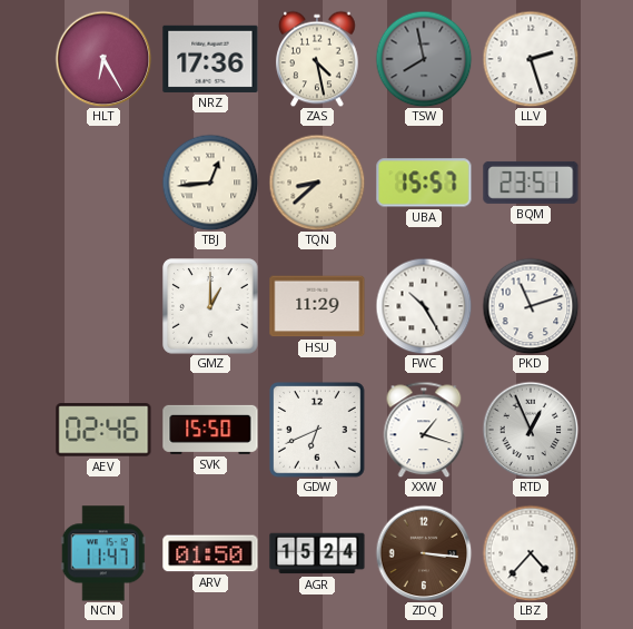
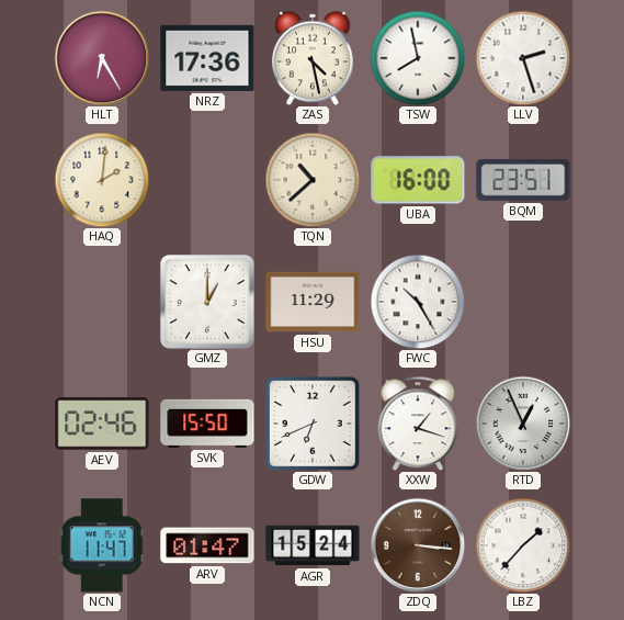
TSW dial: grey -> white (418, 58)
HAQ: none -> 2:01 (102, 180)
TBJ: 12:44 -> none (210, 183)
TQN: 8:38 -> 10:38 (313, 180)
UBA: 15:57 -> 16:00 (418, 180)
PKD: 11:12 -> none (531, 306)
ARV: 01:50 -> 01:47 (207, 545)
LBZ: 4:37 -> 1:37 (523, 545)
